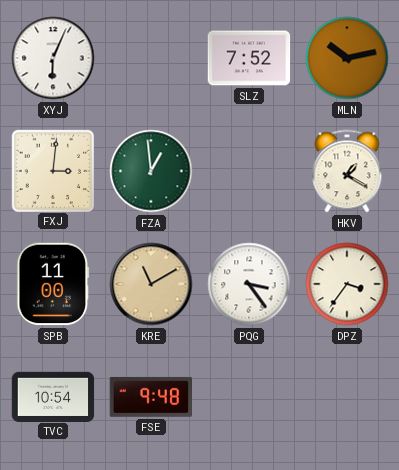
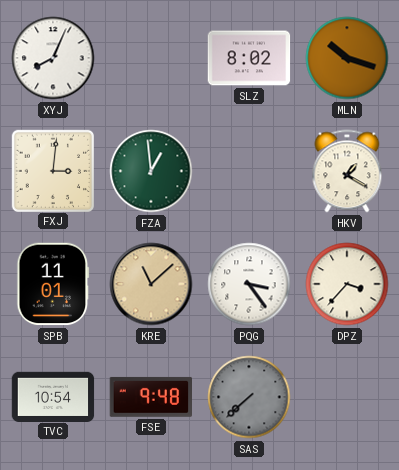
XYJ: 6:04 -> 8:04 (53, 58)
SLZ: 7:52 -> 8:02 (249, 58)
MLN: 10:13 -> 10:18 (347, 58)
SPB: 11:00 -> 11:01 (53, 284)
KRE: 11:10 -> 11:08 (151, 284)
DPZ: 3:36 -> 3:37 (347, 284)
SAS: none -> 7:38 (249, 397)
